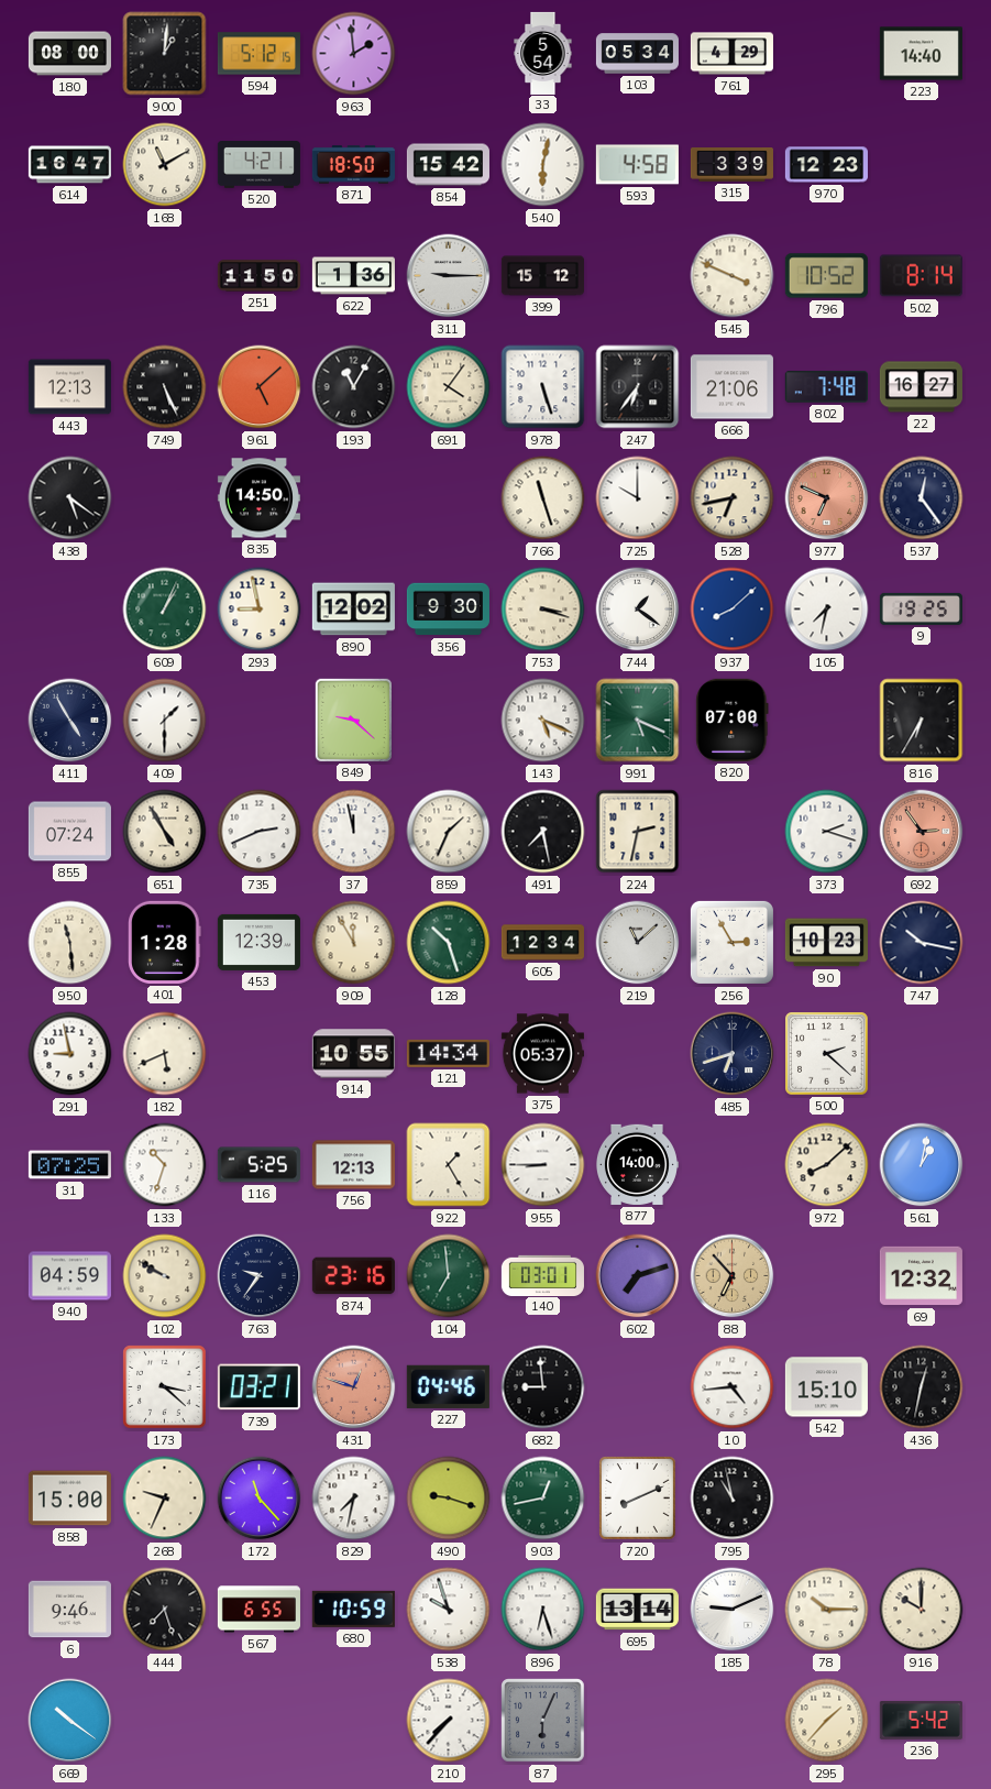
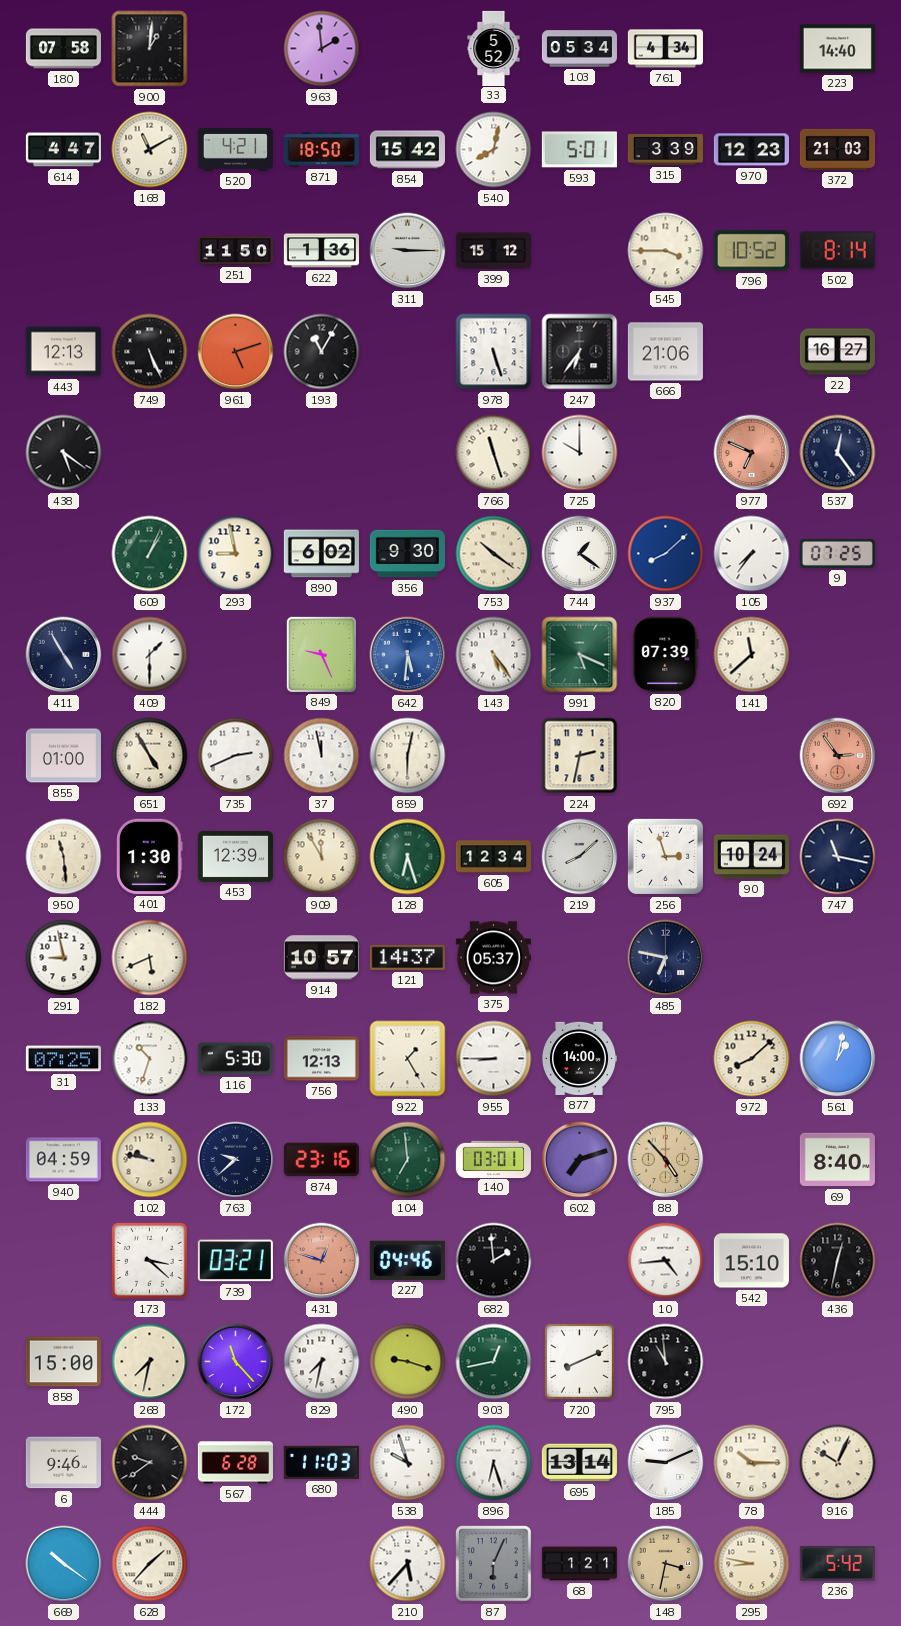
180: 08:00 -> 07:58 (63, 49)
594: 5:12 -> none (258, 54)
33: 5:54 -> 5:52 (494, 48)
761: 4:29 -> 4:34 (665, 49)
614: 16:47 -> 4:47 (63, 150)
540: 6:02 -> 8:02 (494, 150)
593: 4:58 -> 5:01 (579, 150)
372: none -> 21:03 (837, 149)
545: 3:49 -> 3:45 (666, 251)
961: 5:08 -> 5:12 (236, 352)
691: 4:06 -> none (449, 387)
802: 7:48 -> none (826, 387)
835: 14:50 -> none (258, 498)
528: 6:43 -> none (733, 498)
890: 12:02 -> 6:02 (321, 554)
753: 3:18 -> 10:21 (494, 554)
105: 7:32 -> 7:36 (752, 554)
9: 19:25 -> 07:25 (837, 553)
849: 9:22 -> 9:26 (321, 654)
642: none -> 5:31 (408, 655)
143: 5:19 -> 5:24 (494, 655)
820: 07:00 -> 07:39 (666, 654)
141: none -> 11:38 (752, 655)
816: 6:35 -> none (922, 721)
855: 07:24 -> 01:00 (63, 756)
859: 1:34 -> 6:02 (408, 756)
491: 7:28 -> none (543, 832)
373: 2:18 -> none (827, 832)
401: 1:28 -> 1:30 (150, 856)
128: 10:27 -> 6:27 (408, 857)
219: 11:08 -> 8:08 (580, 857)
256: 2:55 -> 2:57 (665, 856)
90: 10:23 -> 10:24 (751, 857)
747: 10:17 -> 11:17 (838, 857)
914: 10:55 -> 10:57 (321, 958)
121: 14:34 -> 14:37 (407, 957)
485: 6:42 -> 6:47 (666, 958)
500: 2:22 -> none (827, 1054)
116: 5:25 -> 5:30 (235, 1059)
102: 9:50 -> 9:47 (150, 1160)
763: 9:36 -> 9:38 (236, 1160)
88: 6:53 -> 4:53 (666, 1160)
69: 12:32 -> 8:40 (837, 1160)
682: 8:59 -> 1:59 (494, 1261)
268: 9:34 -> 7:32 (150, 1362)
795: 10:58 -> 10:59 (666, 1362)
444: 7:27 -> 9:39 (150, 1463)
567: 6:55 -> 6:28 (235, 1463)
680: 10:59 -> 11:03 (321, 1462)
916: 10:00 -> 10:04 (838, 1463)
628: none -> 1:37 (150, 1564)
210: 7:37 -> 5:37 (408, 1564)
68: none -> 1:21 (579, 1564)
148: none -> 3:32 (666, 1564)
295: 1:37 -> 8:47 (752, 1564)
